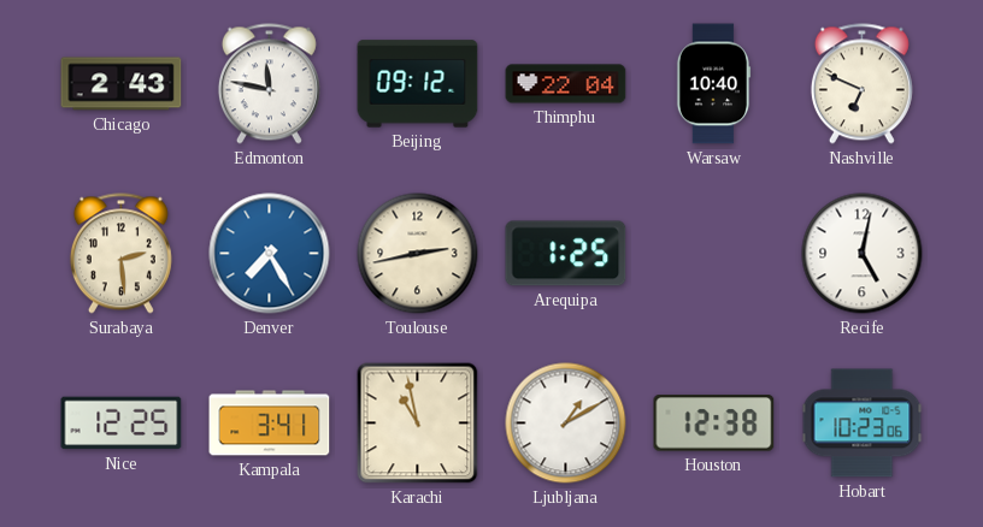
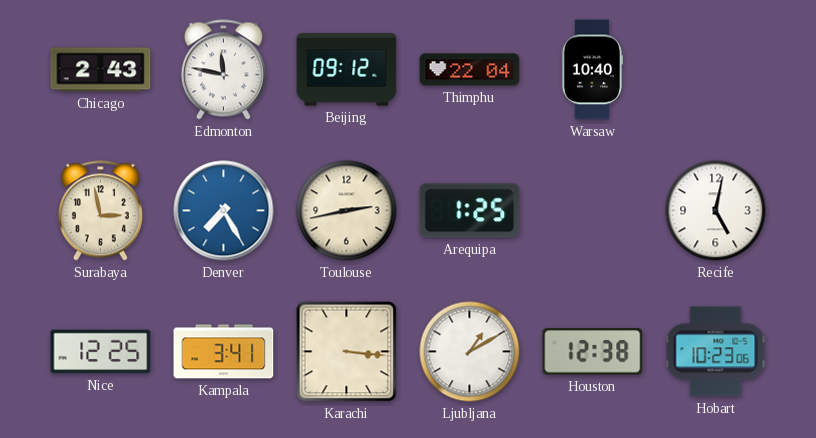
Nashville: 6:49 -> none (861, 84)
Surabaya: 2:29 -> 2:58 (100, 211)
Karachi: 10:58 -> 3:16 (347, 352)
